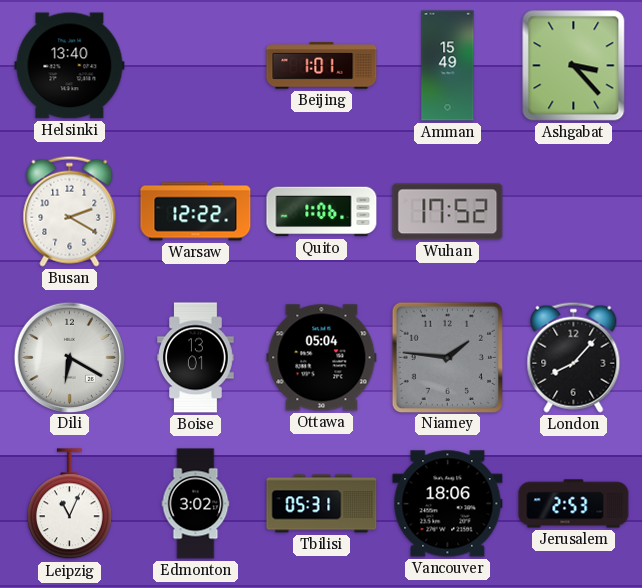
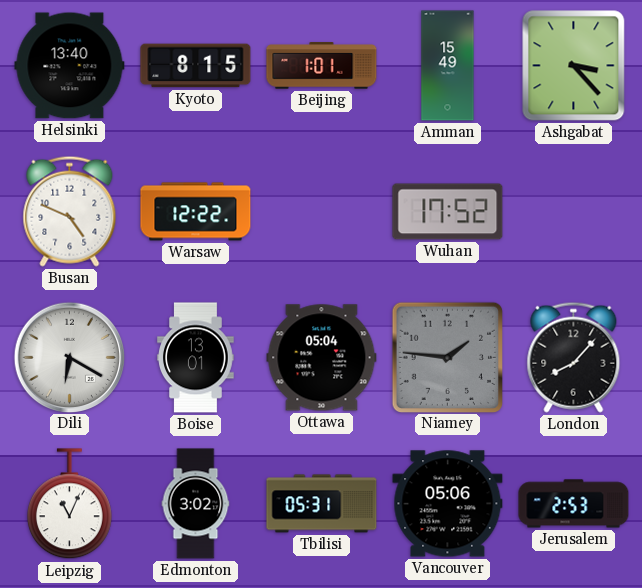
Kyoto: none -> 8:15 (196, 66)
Busan: 2:20 -> 4:49 (70, 211)
Quito: 1:06 -> none (322, 212)
Vancouver: 18:06 -> 05:06 (448, 504)
